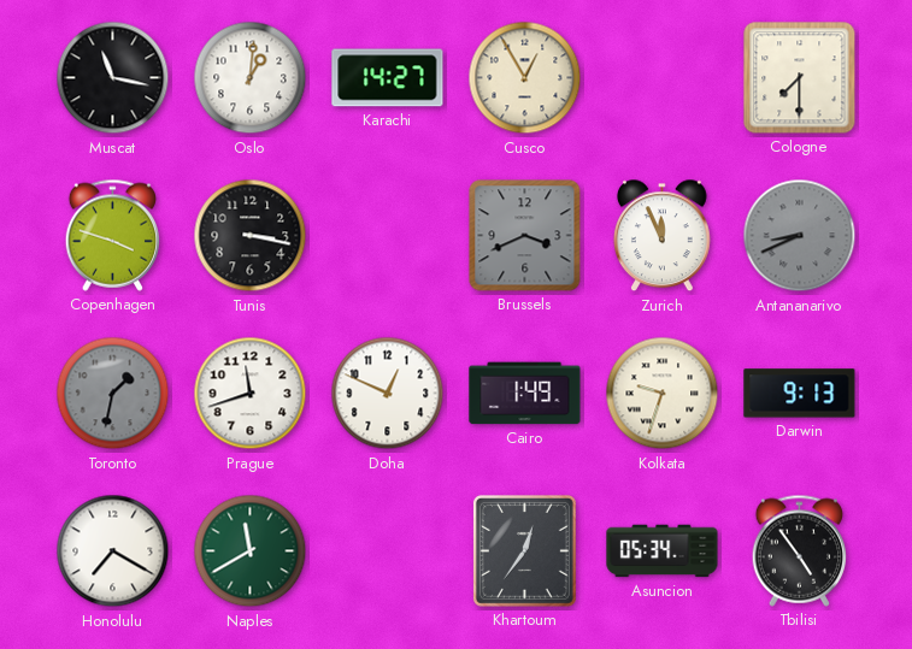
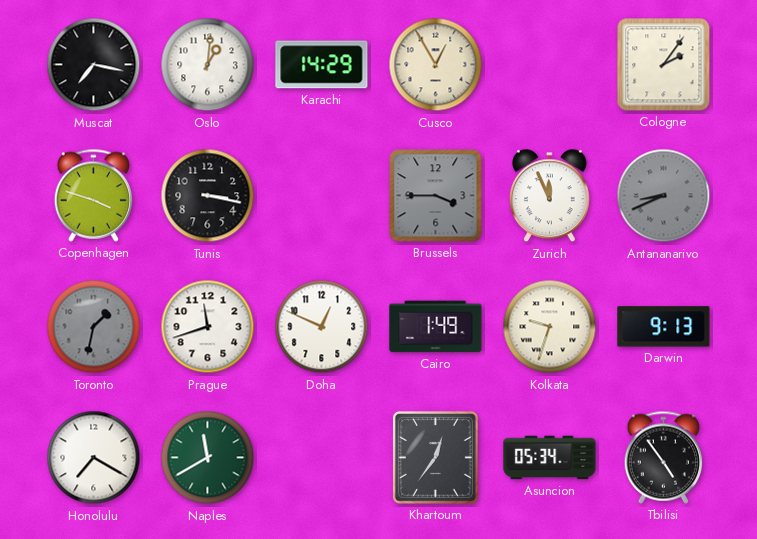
Muscat: 11:17 -> 7:17 (94, 65)
Karachi: 14:27 -> 14:29 (322, 65)
Cologne: 7:30 -> 2:06 (664, 65)
Brussels: 3:41 -> 3:45 (436, 196)
